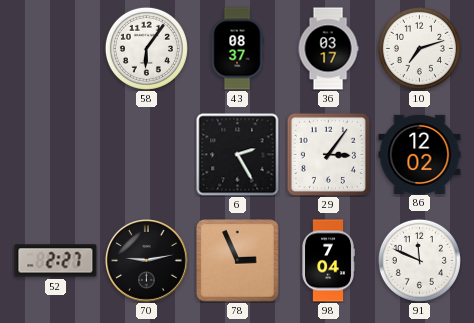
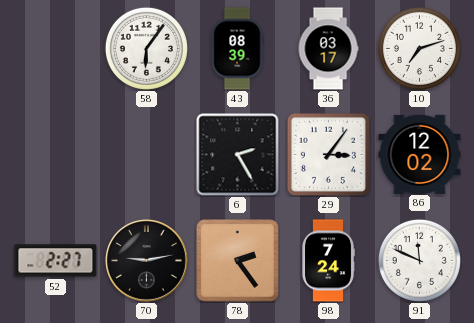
43: 08:37 -> 08:39 (237, 49)
78: 2:56 -> 2:24 (238, 261)
98: 7:04 -> 7:24 (328, 261)
